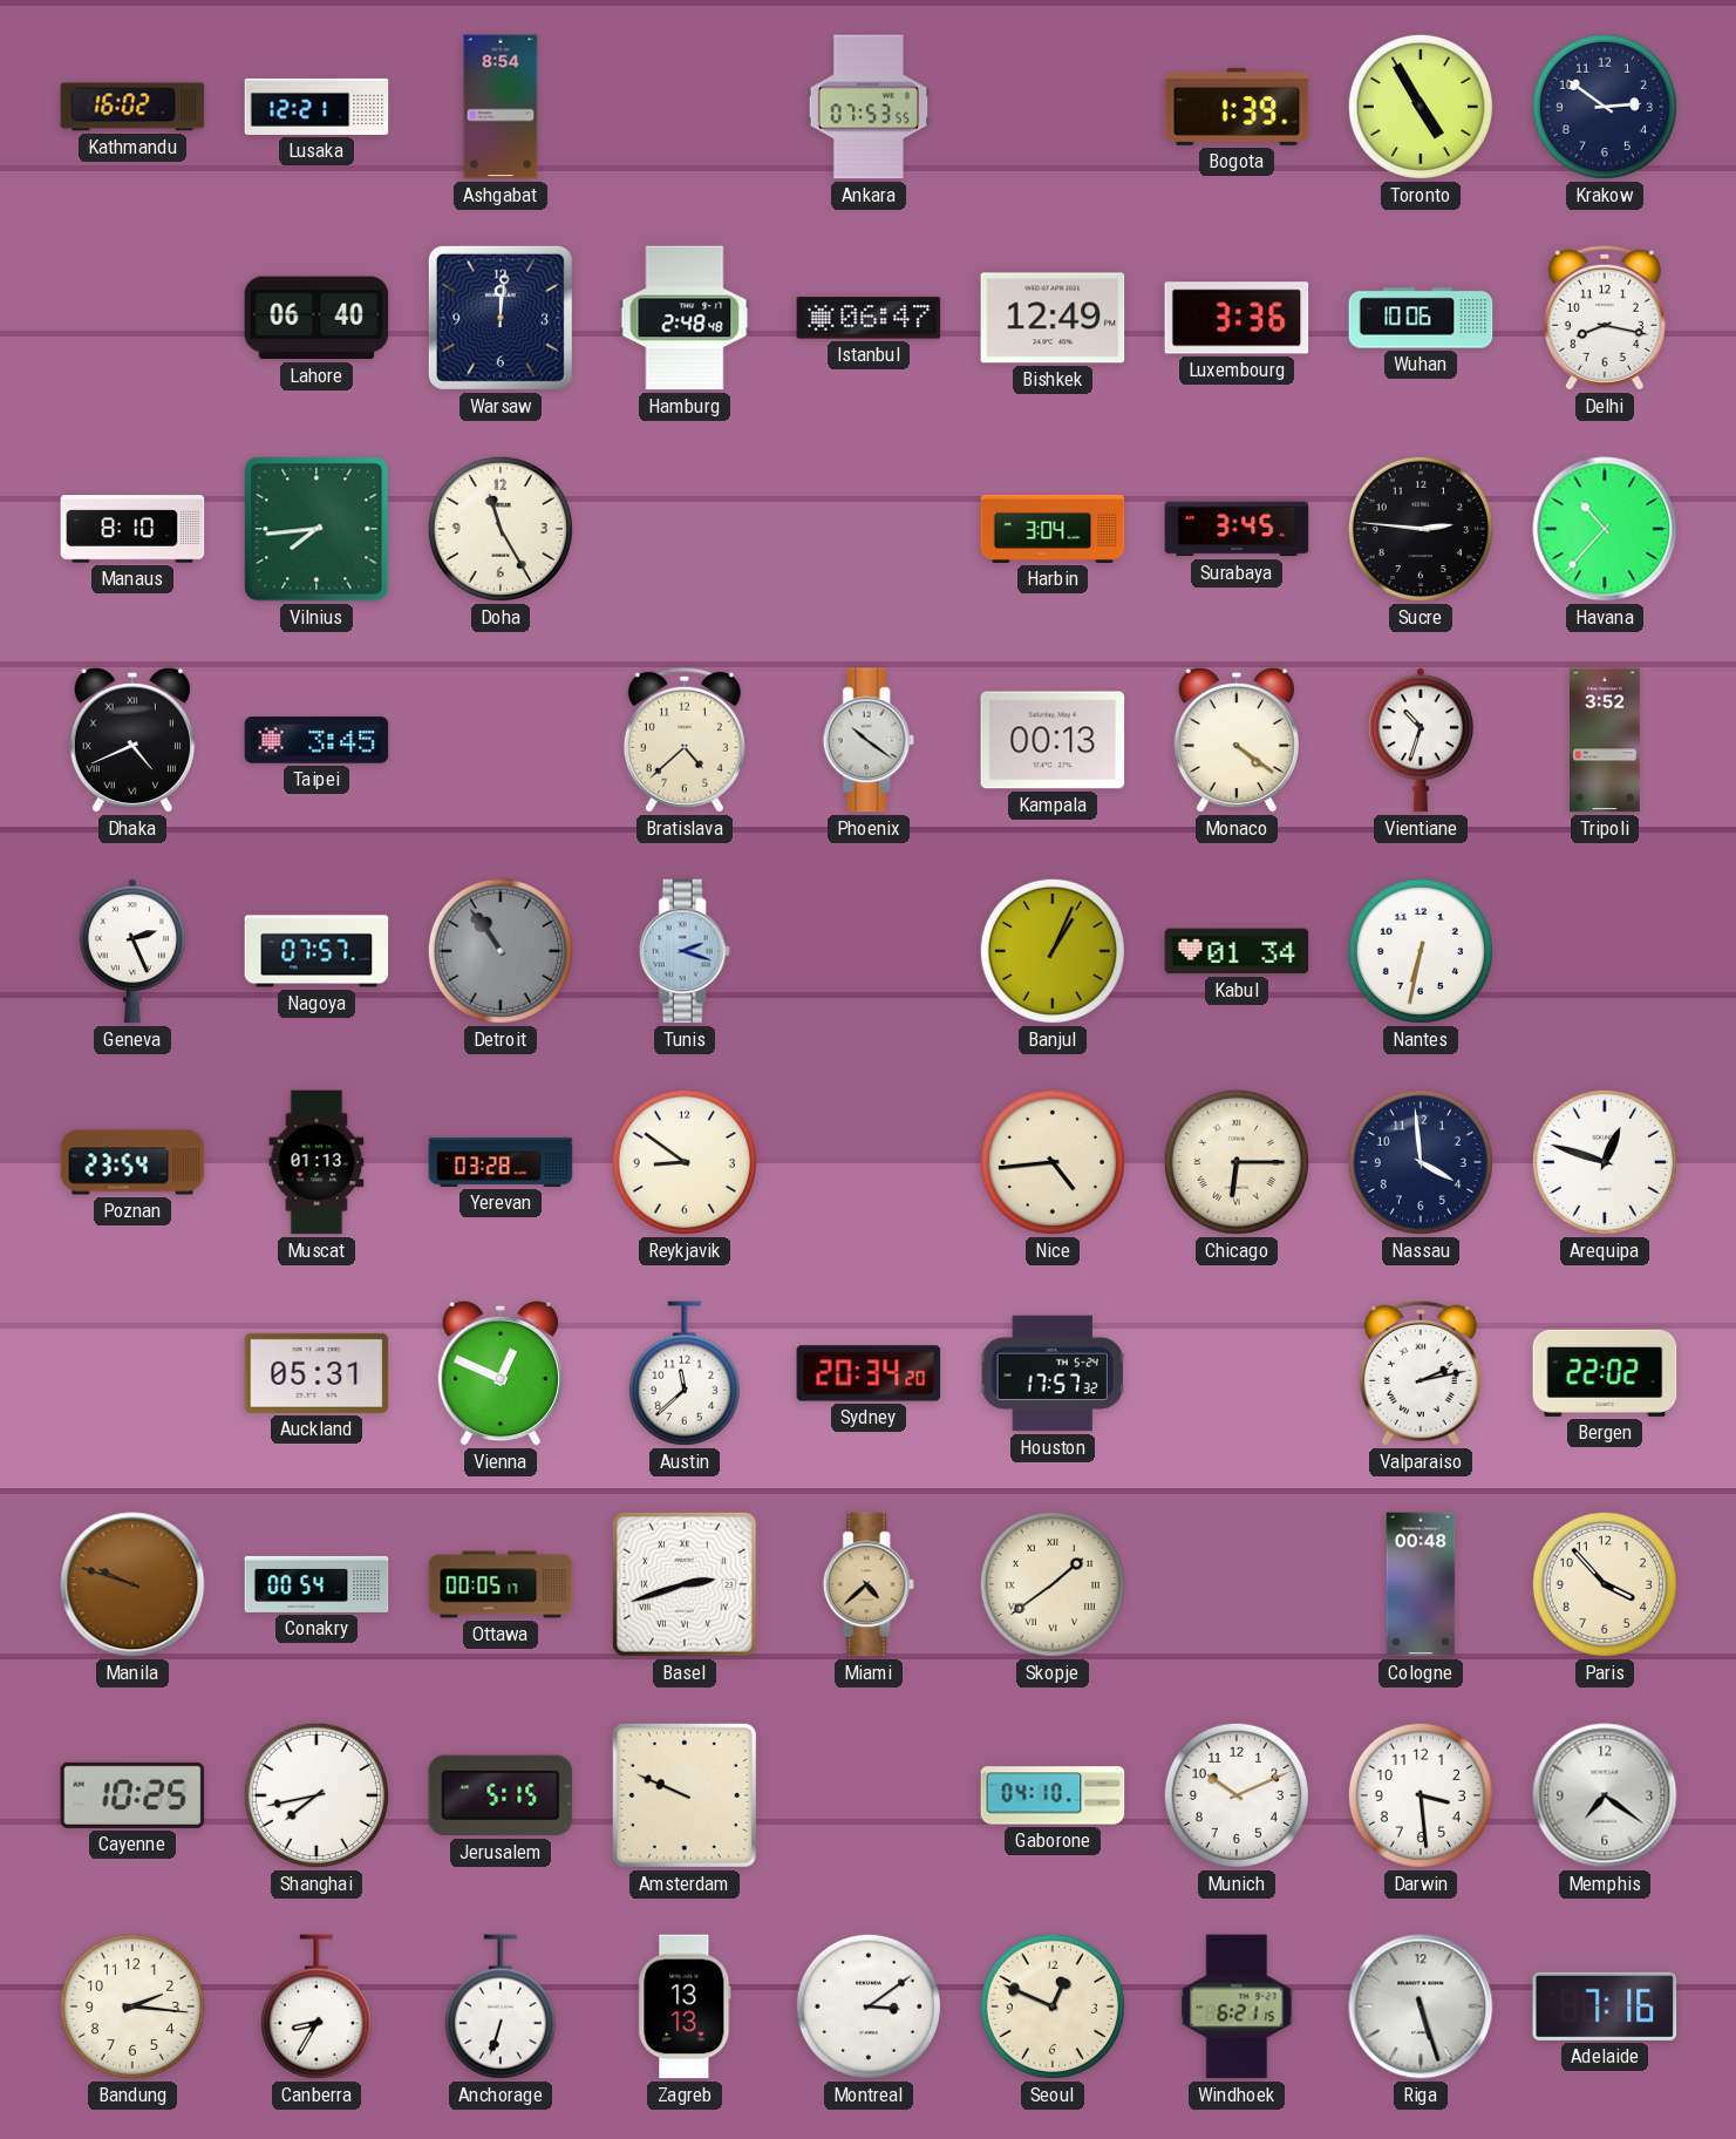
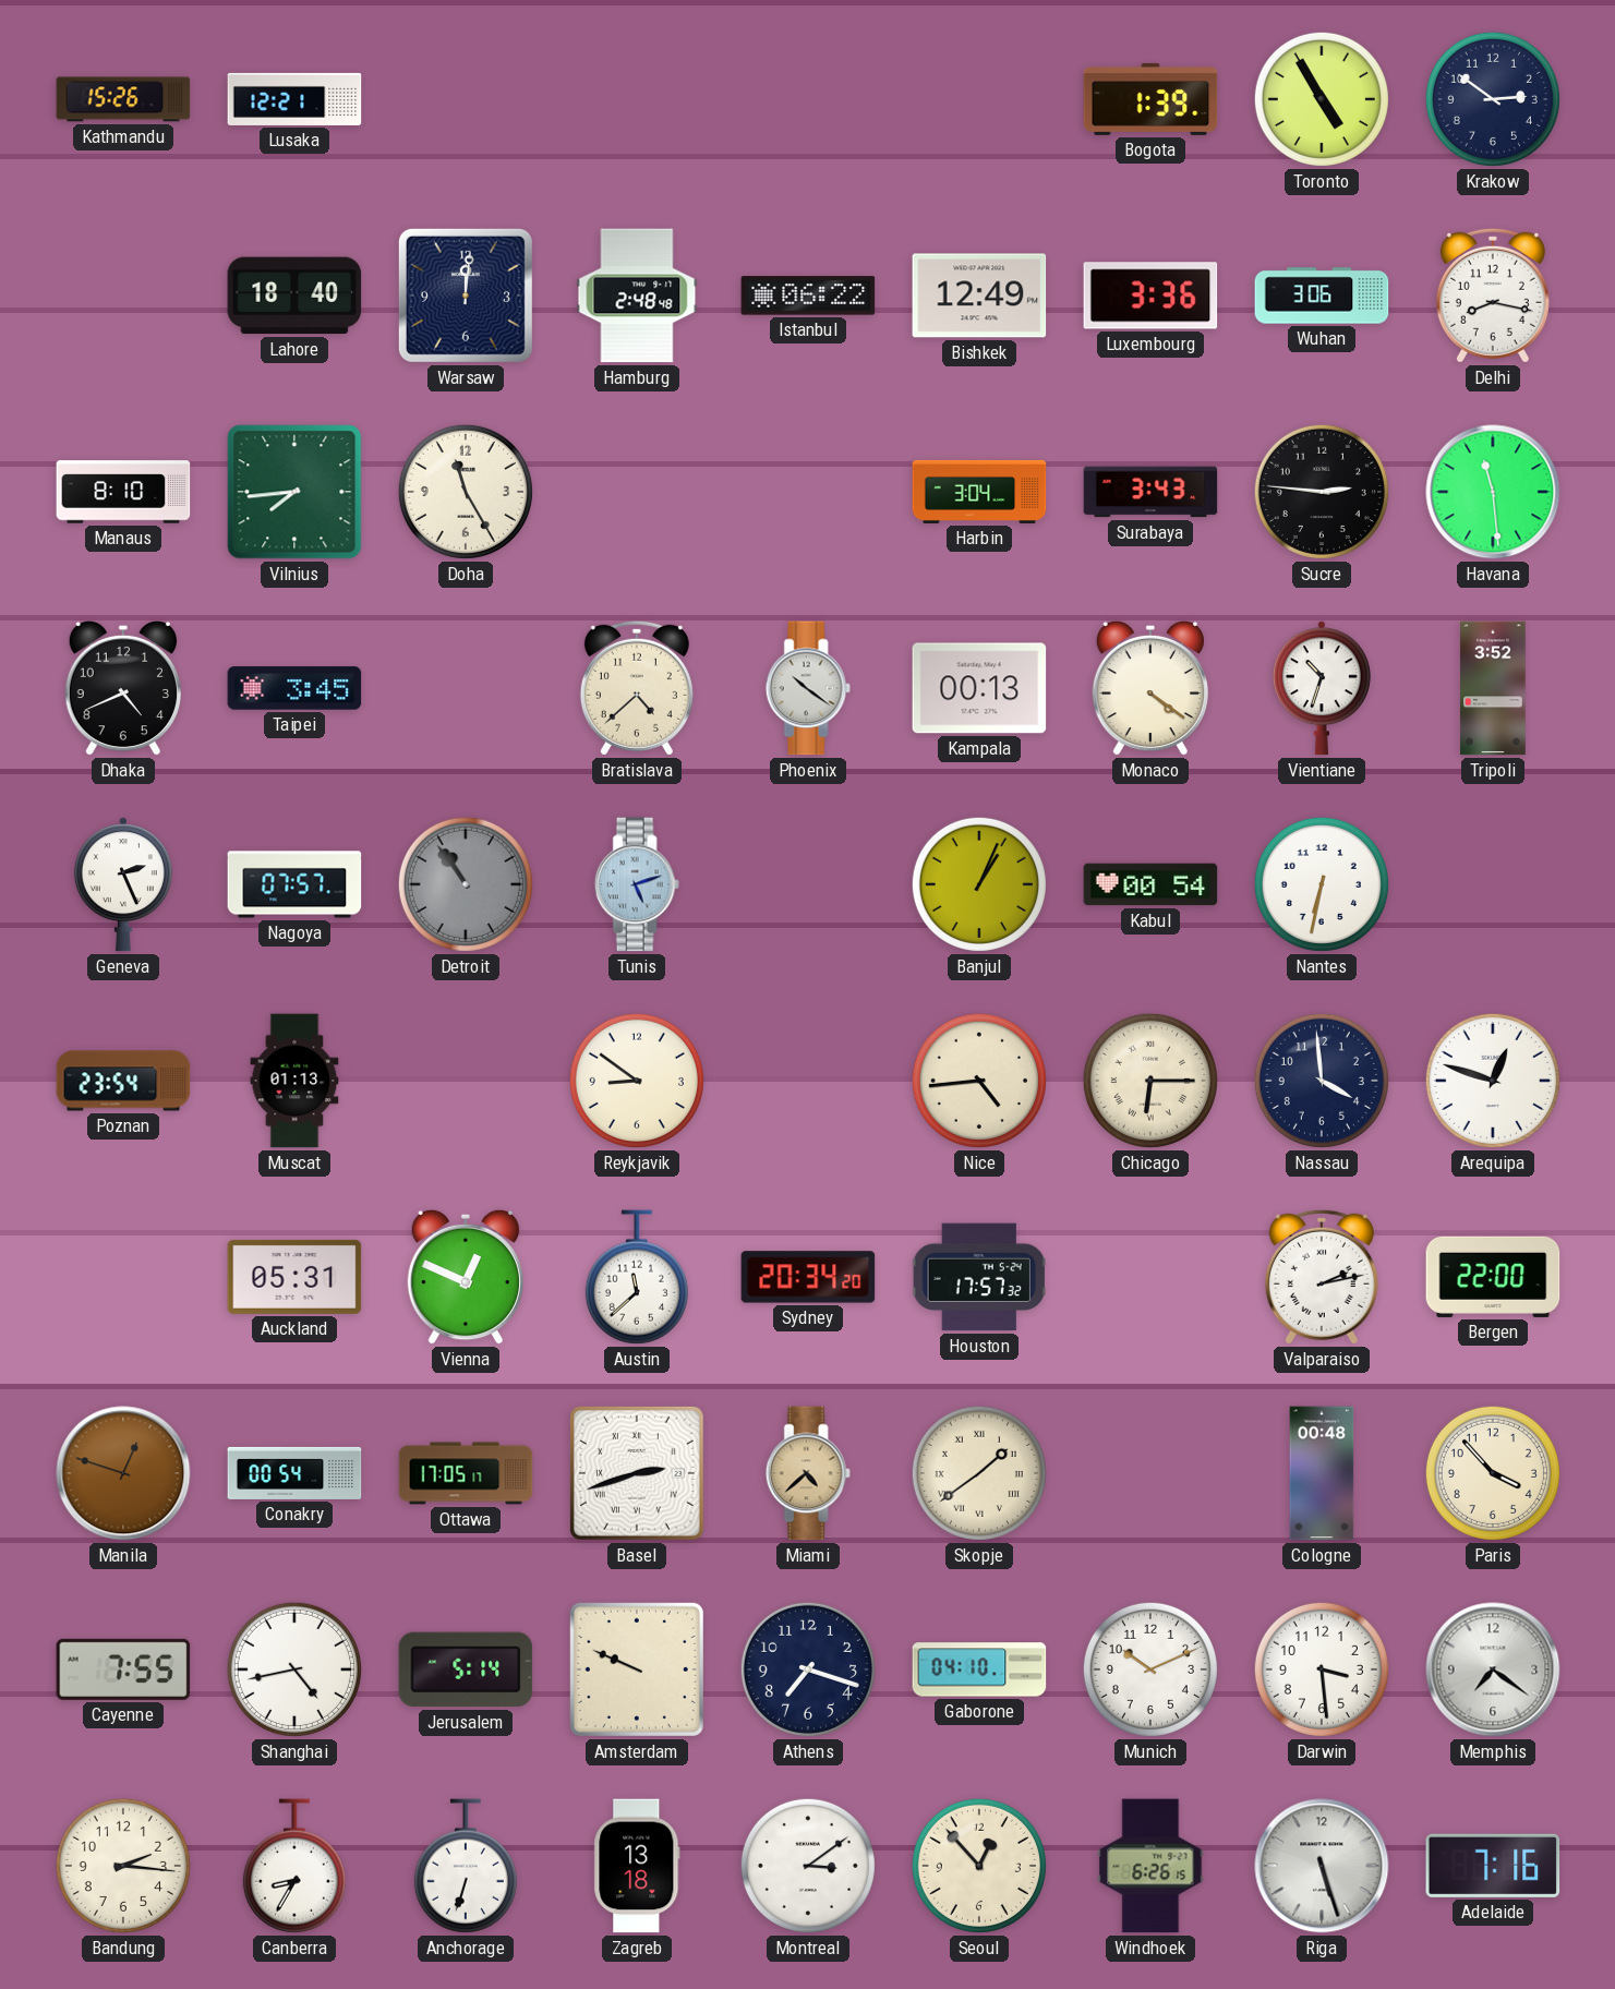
Kathmandu: 16:02 -> 15:26 (123, 99)
Ashgabat: 8:54 -> none (501, 107)
Ankara: 07:53 -> none (867, 107)
Lahore: 06:40 -> 18:40 (294, 296)
Istanbul: 06:47 -> 06:22 (808, 296)
Wuhan: 10:06 -> 3:06 (1322, 296)
Surabaya: 3:45 -> 3:43 (1150, 492)
Havana: 10:37 -> 11:29 (1493, 492)
Dhaka numerals: Roman -> Arabic (123, 688)
Tunis: 2:18 -> 5:12 (637, 884)
Kabul: 01:34 -> 00:54 (1150, 884)
Yerevan: 03:28 -> none (501, 1162)
Bergen: 22:02 -> 22:00 (1493, 1277)
Manila: 9:48 -> 12:48 (123, 1473)
Ottawa: 00:05 -> 17:05 (466, 1473)
Cayenne: 10:25 -> 7:55 (123, 1669)
Shanghai: 7:43 -> 4:43 (294, 1669)
Jerusalem: 5:15 -> 5:14 (466, 1669)
Athens: none -> 7:18 (808, 1669)
Zagreb: 13:13 -> 13:18 (637, 1866)
Seoul: 12:49 -> 12:53 (979, 1866)
Windhoek: 6:21 -> 6:26 (1150, 1866)
